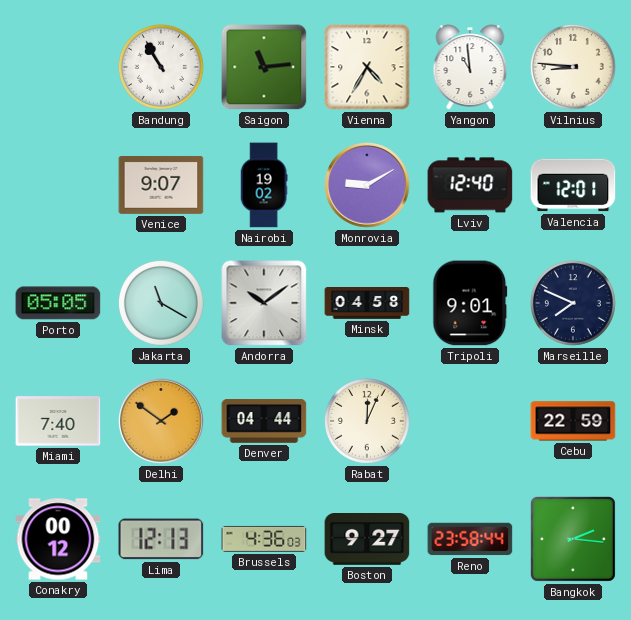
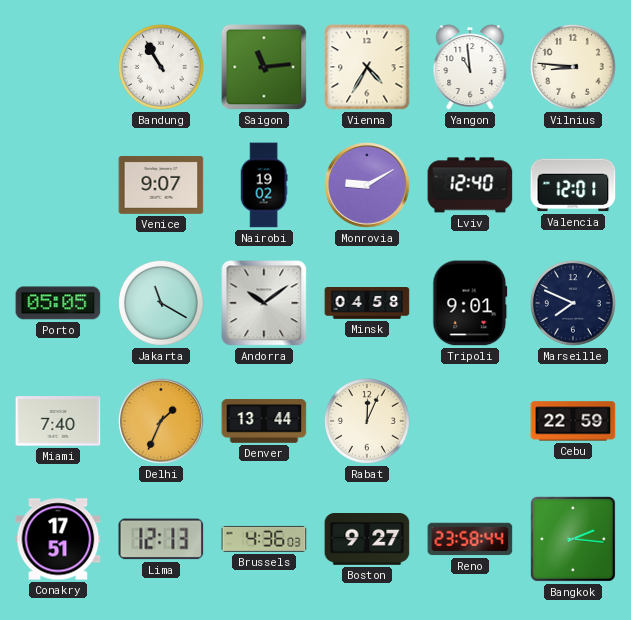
Delhi: 1:51 -> 1:34 (161, 421)
Denver: 04:44 -> 13:44 (264, 422)
Conakry: 00:12 -> 17:51 (58, 539)
